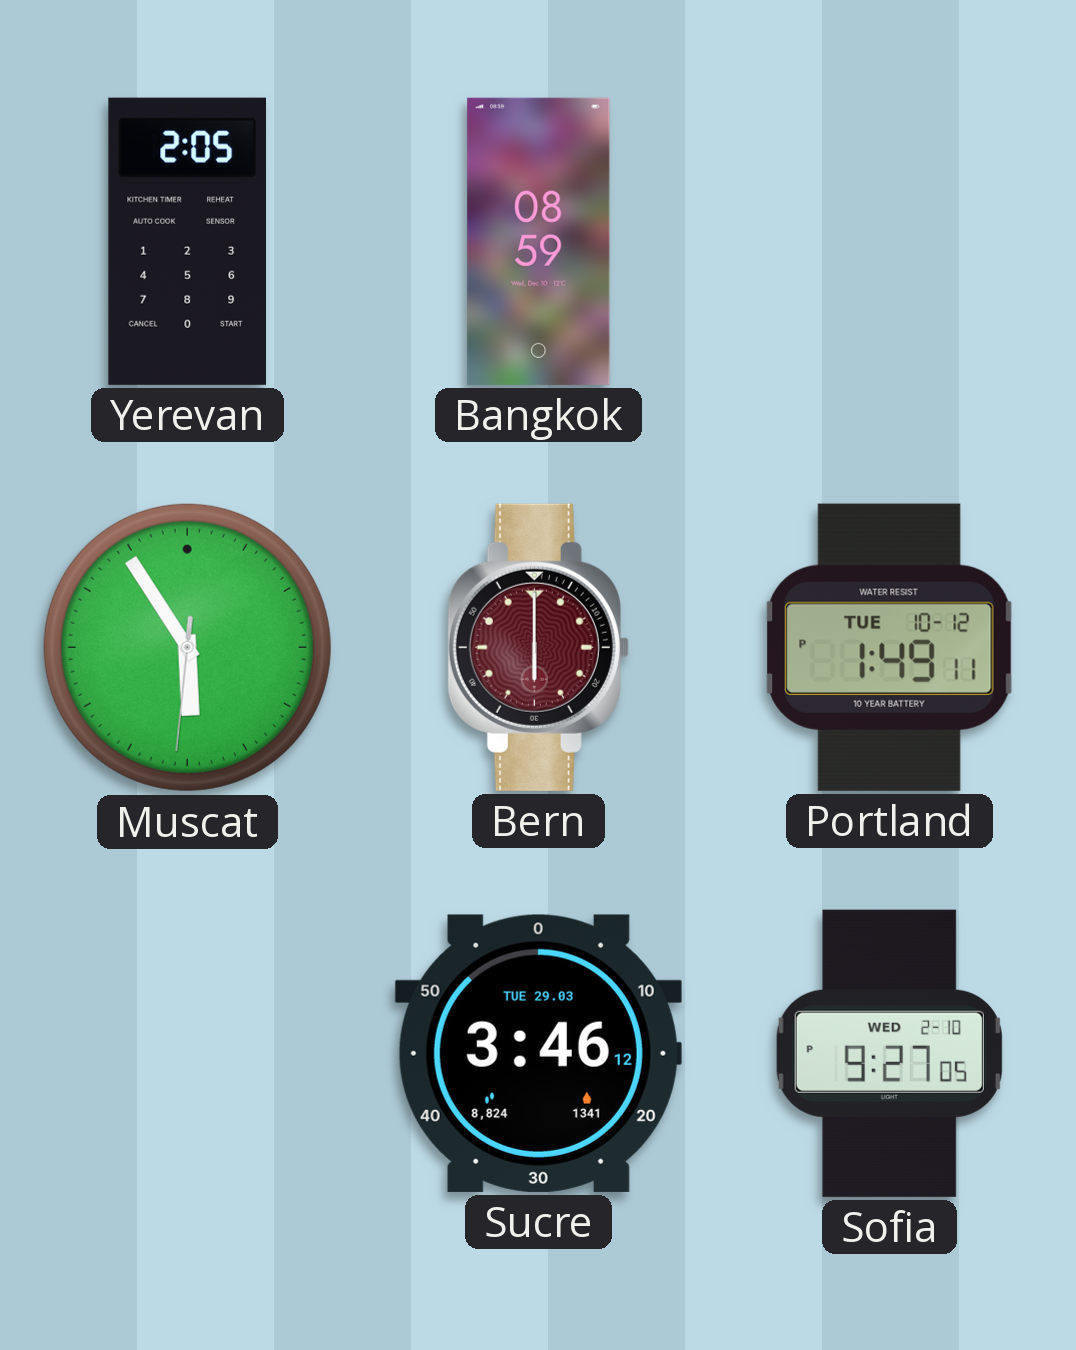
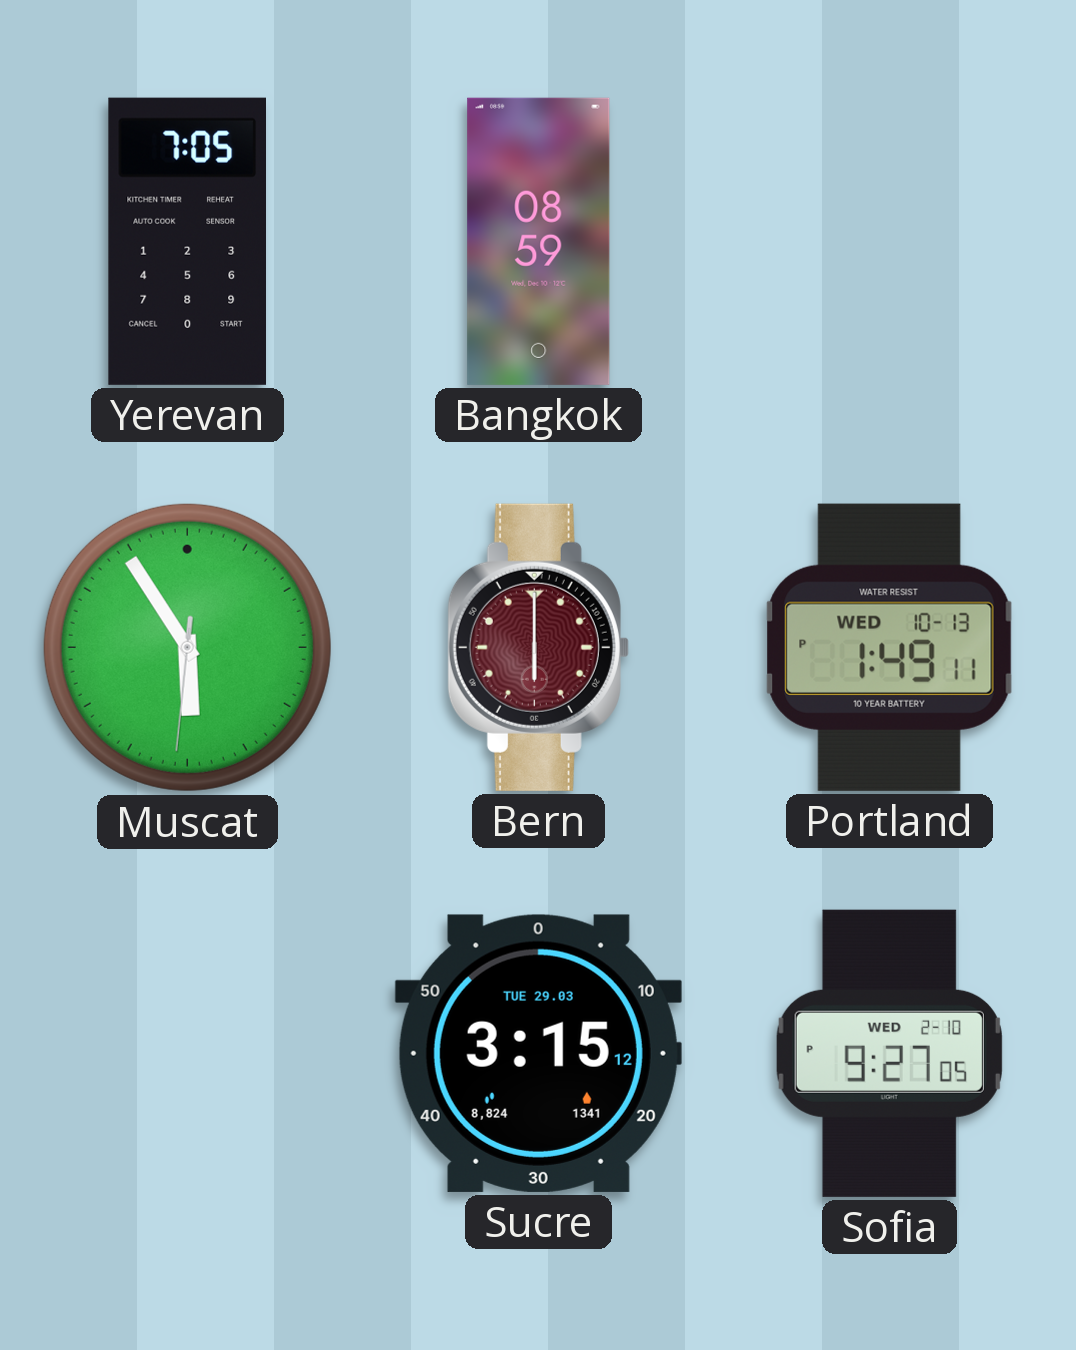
Yerevan: 2:05 -> 7:05 (187, 241)
Portland date: TUE 10-12 -> WED 10-13 (890, 647)
Sucre: 3:46 -> 3:15 (538, 1053)
